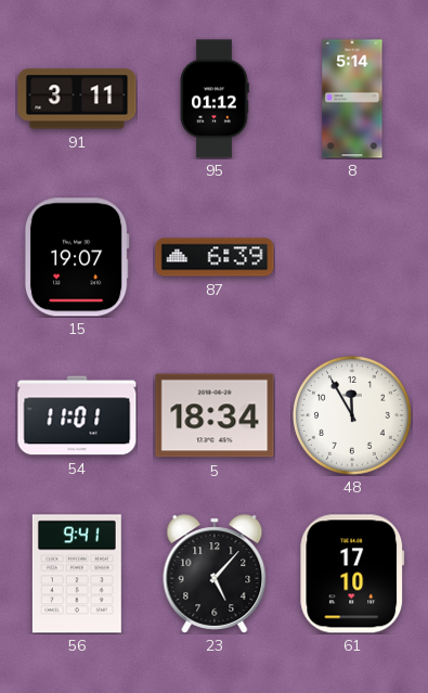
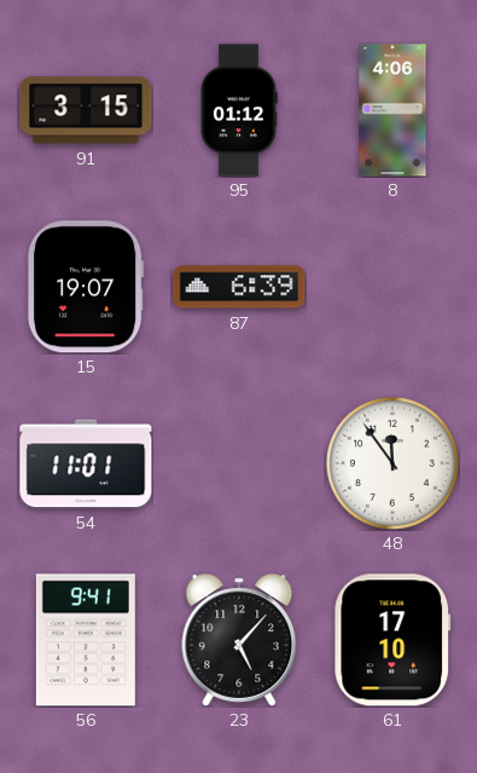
91: 3:11 -> 3:15 (86, 110)
8: 5:14 -> 4:06 (392, 110)
5: 18:34 -> none (215, 415)
48: 11:55 -> 11:54 (392, 463)
